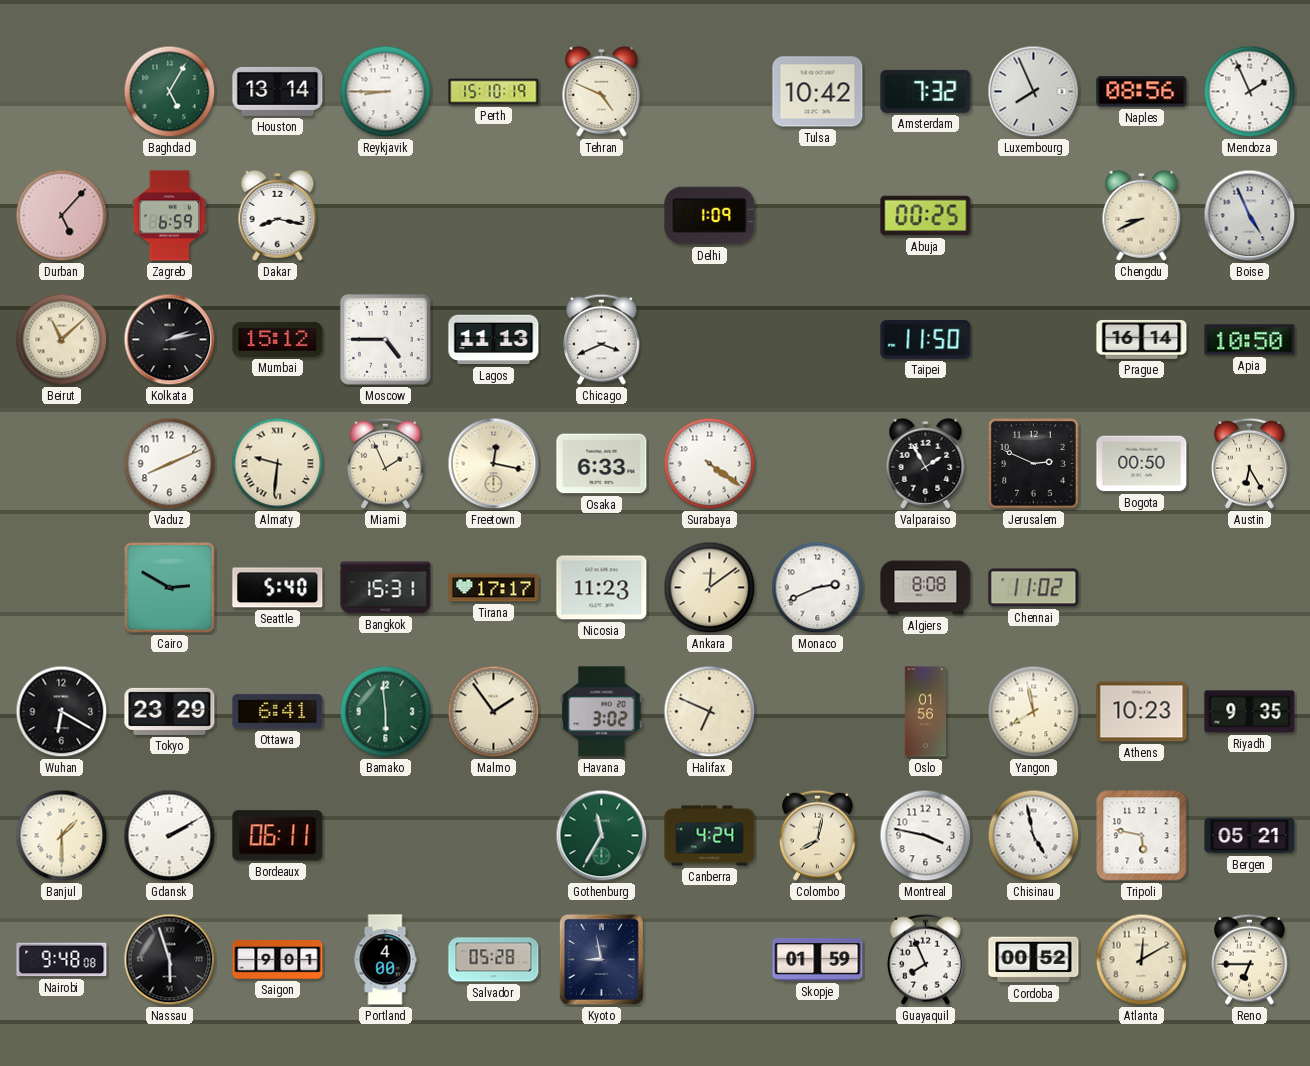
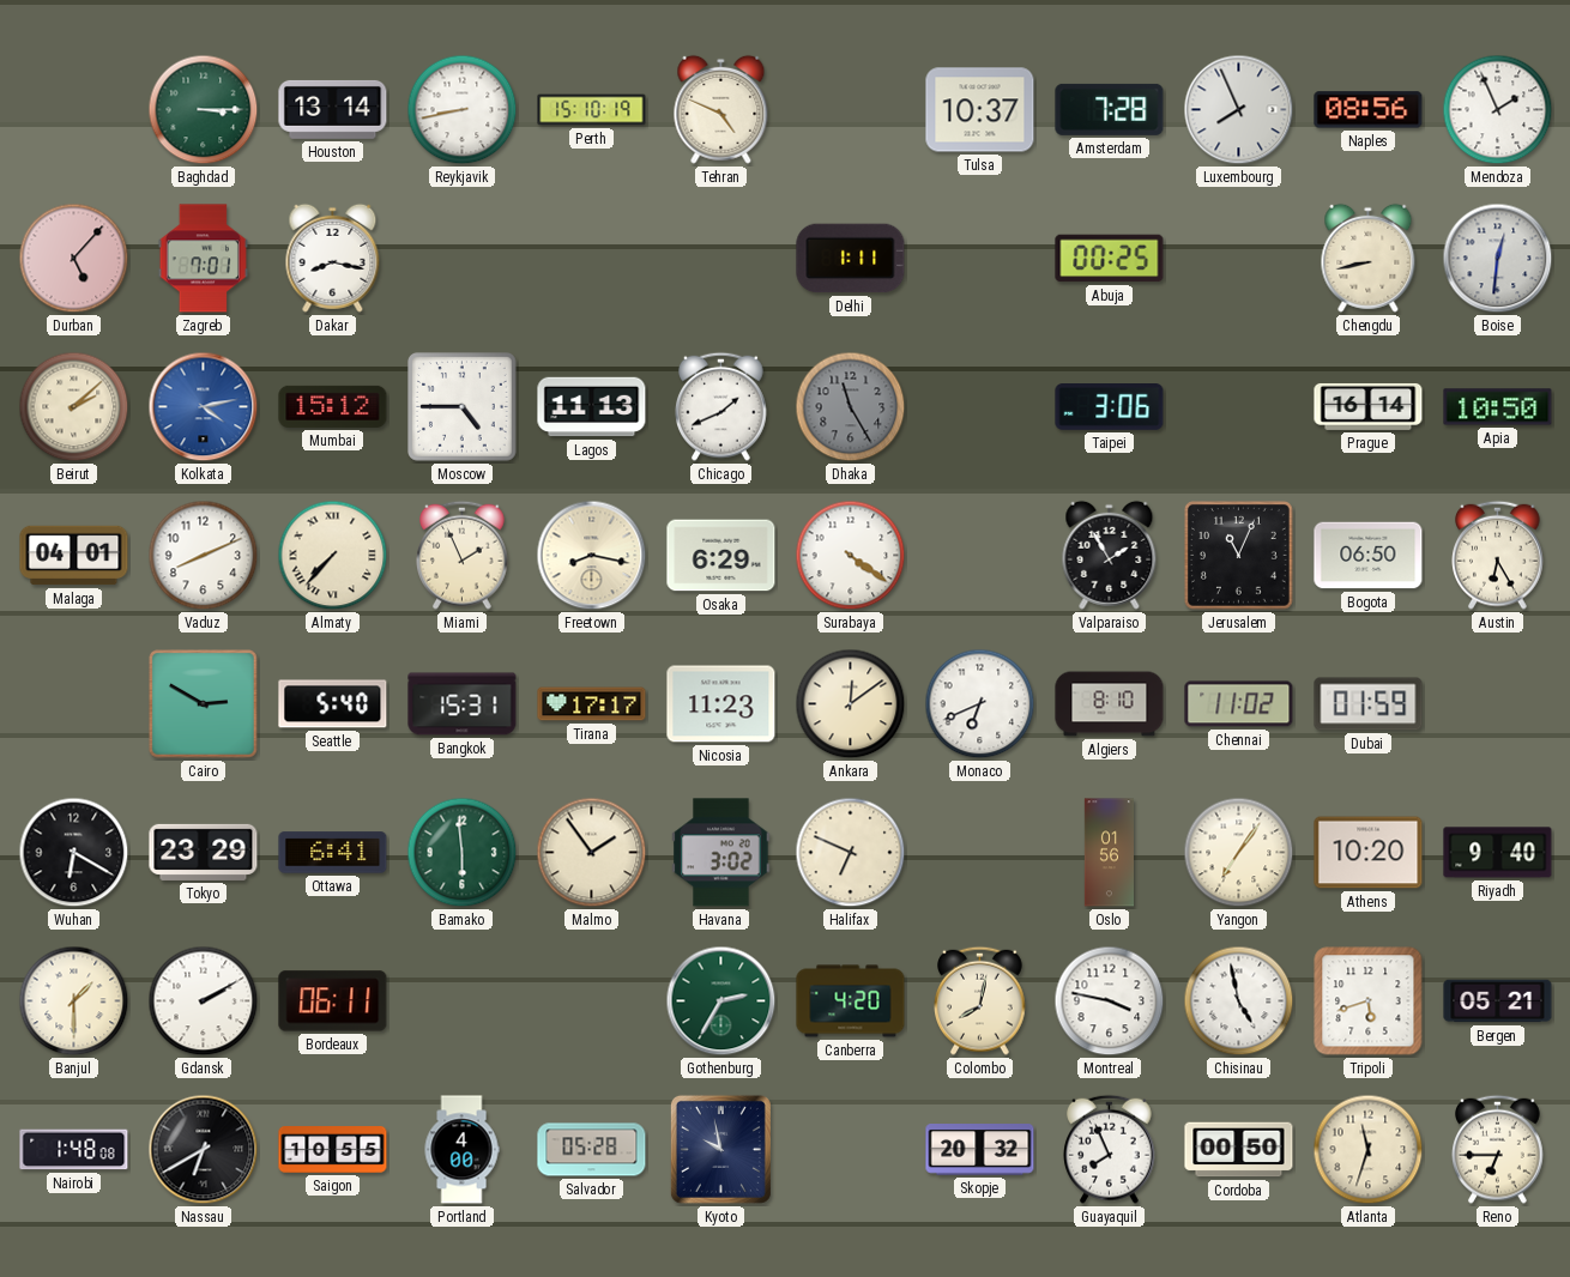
Baghdad: 5:05 -> 3:15 (204, 110)
Reykjavik: 8:45 -> 8:43 (463, 110)
Tulsa: 10:42 -> 10:37 (980, 110)
Amsterdam: 7:32 -> 7:28 (1110, 109)
Zagreb: 6:59 -> 7:01 (203, 259)
Delhi: 1:09 -> 1:11 (851, 259)
Chengdu: 8:41 -> 8:43 (1369, 258)
Boise: 4:56 -> 12:31 (1498, 259)
Beirut: 11:08 -> 2:08 (74, 407)
Kolkata: 2:13 -> 4:13 (204, 407)
Kolkata dial: black -> blue (204, 407)
Chicago: 3:41 -> 1:41 (721, 406)
Dhaka: none -> 11:25 (851, 407)
Taipei: 11:50 -> 3:06 (1110, 407)
Malaga: none -> 04:01 (74, 556)
Almaty: 9:31 -> 7:37 (333, 556)
Freetown: 12:17 -> 8:17 (592, 556)
Osaka: 6:33 -> 6:29 (721, 556)
Jerusalem: 2:49 -> 11:04 (1239, 556)
Bogota: 00:50 -> 06:50 (1369, 556)
Monaco: 2:41 -> 6:41 (980, 704)
Algiers: 8:08 -> 8:10 (1110, 704)
Dubai: none -> 01:59 (1369, 704)
Yangon: 7:58 -> 7:06 (1239, 853)
Athens: 10:23 -> 10:20 (1369, 853)
Riyadh: 9:35 -> 9:40 (1498, 853)
Gothenburg: 11:35 -> 2:35 (721, 1001)
Canberra: 4:24 -> 4:20 (851, 1001)
Tripoli: 5:47 -> 5:42 (1369, 1001)
Nairobi: 9:48 -> 1:48 (74, 1150)
Nassau: 5:57 -> 6:40 (204, 1150)
Saigon: 9:01 -> 10:55 (333, 1150)
Kyoto: 8:58 -> 9:58 (720, 1149)
Skopje: 01:59 -> 20:32 (980, 1150)
Cordoba: 00:52 -> 00:50 (1239, 1150)
Atlanta: 12:10 -> 11:33 (1369, 1150)
